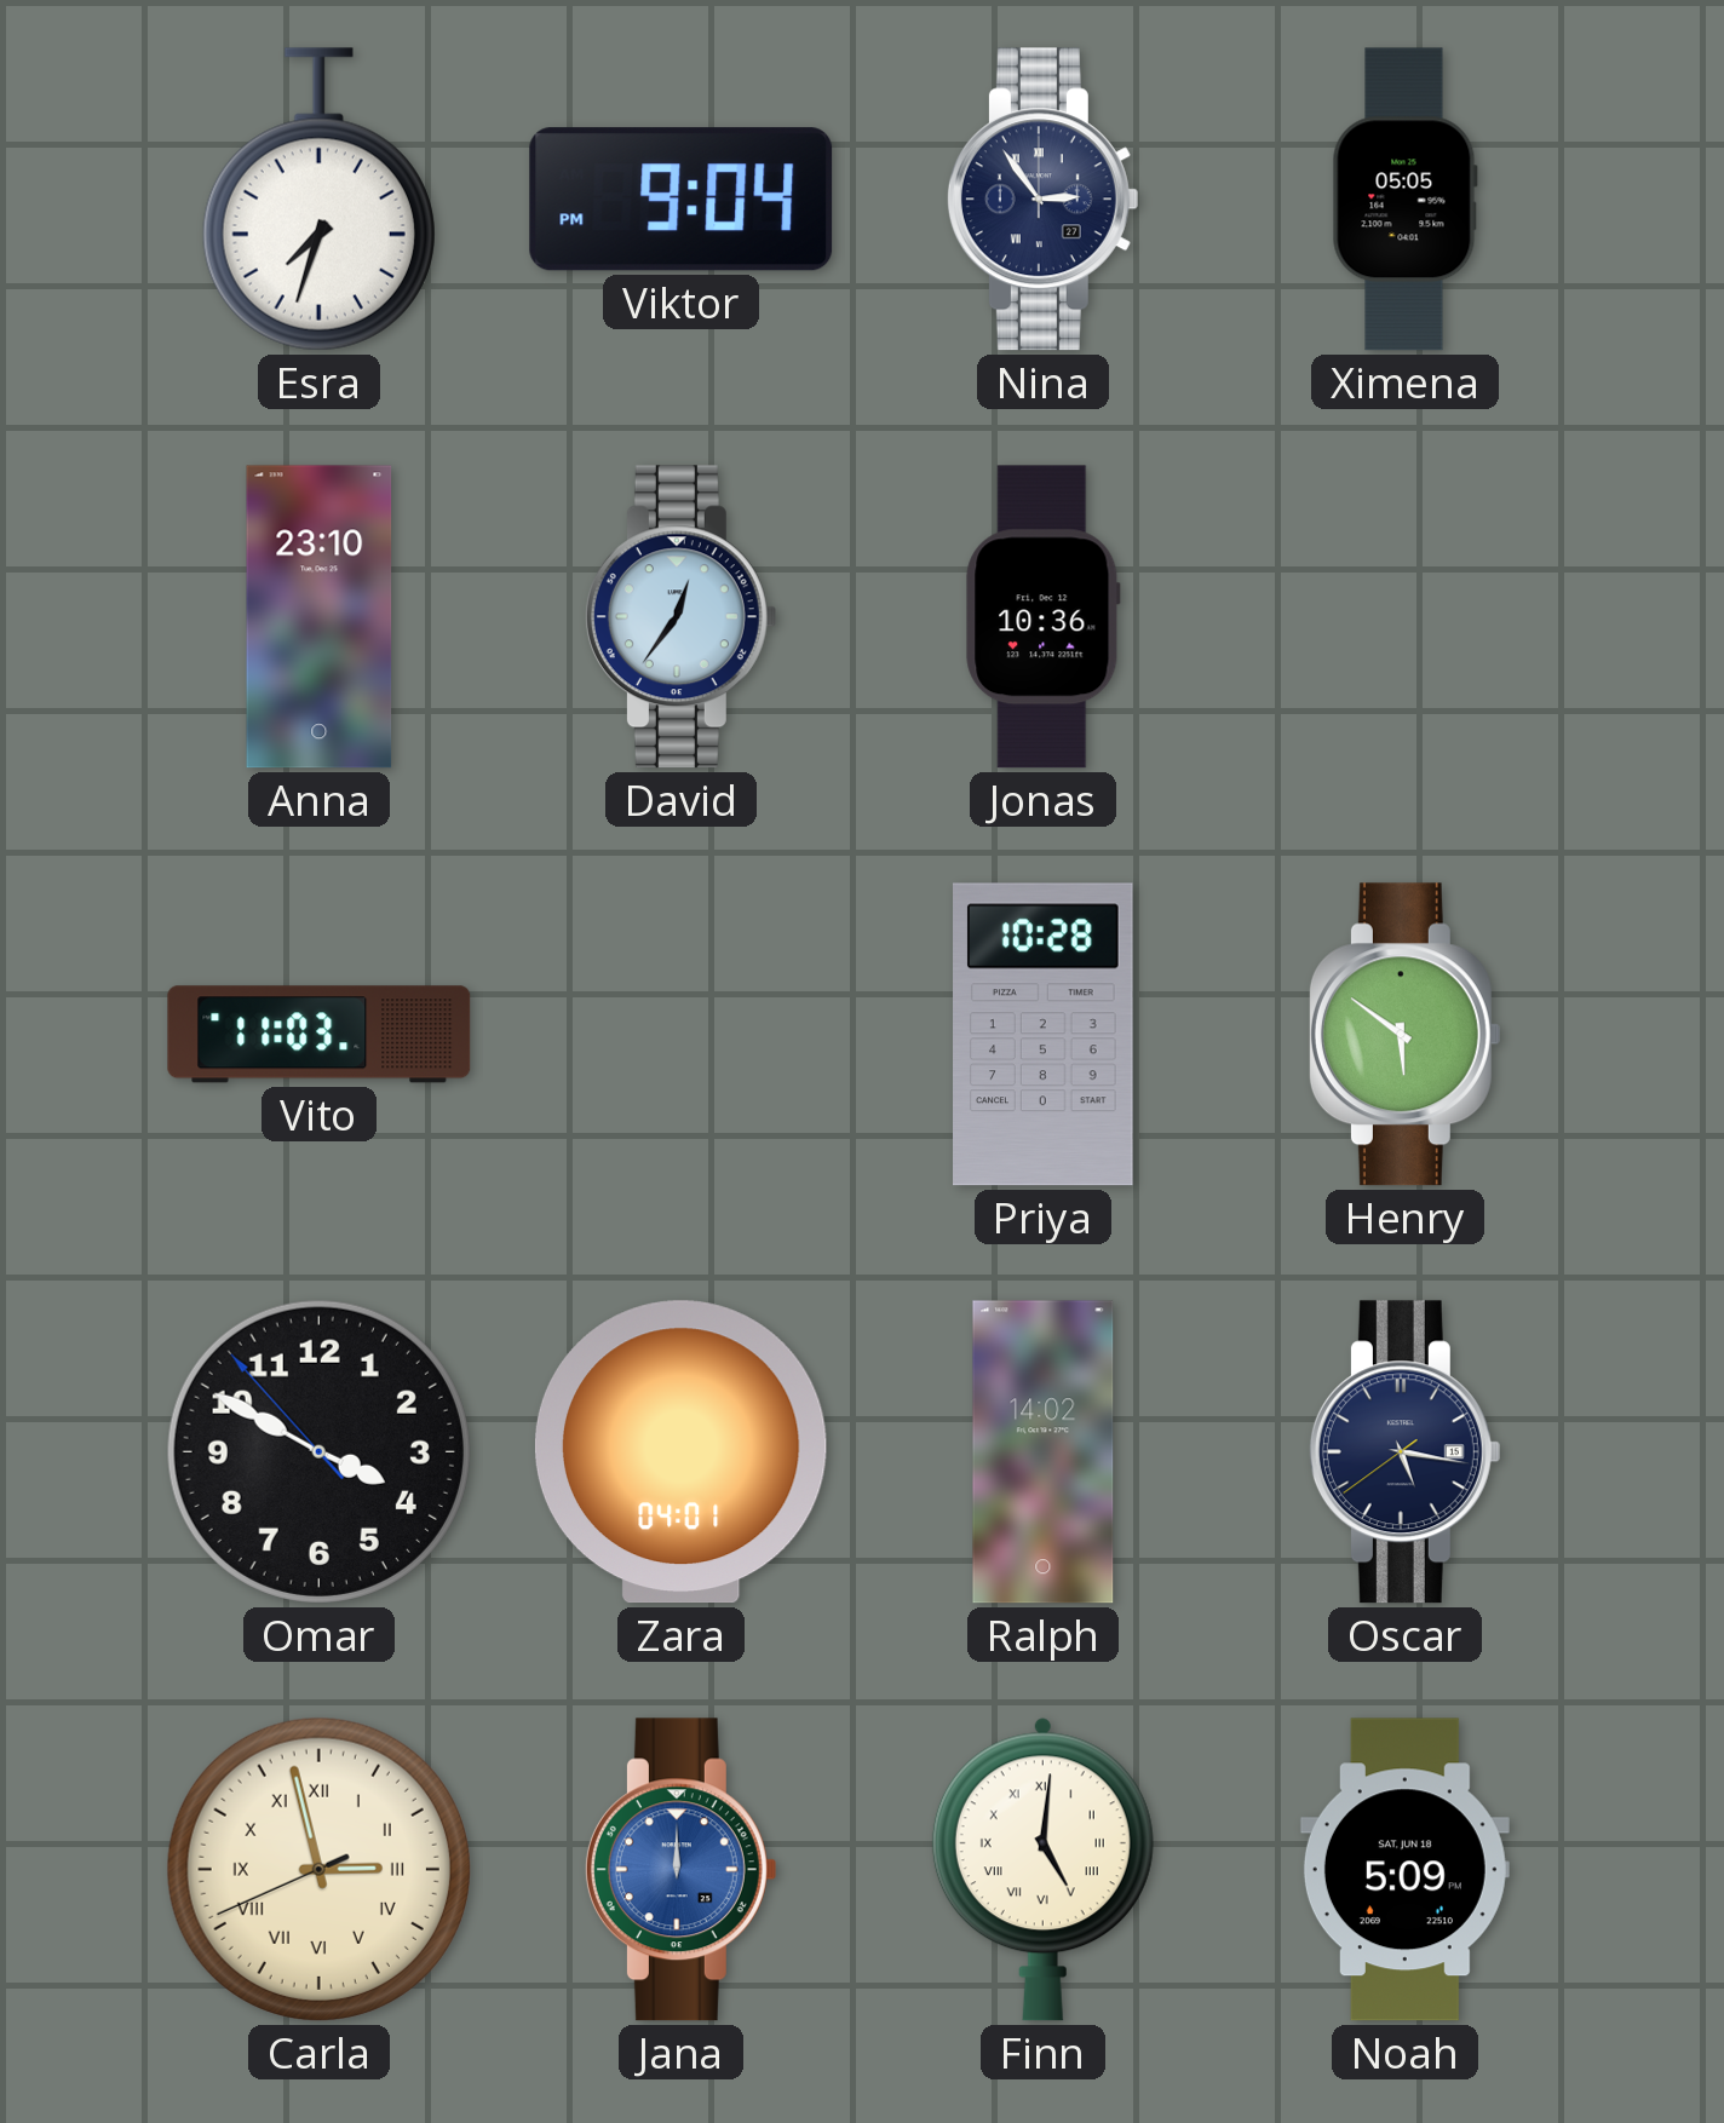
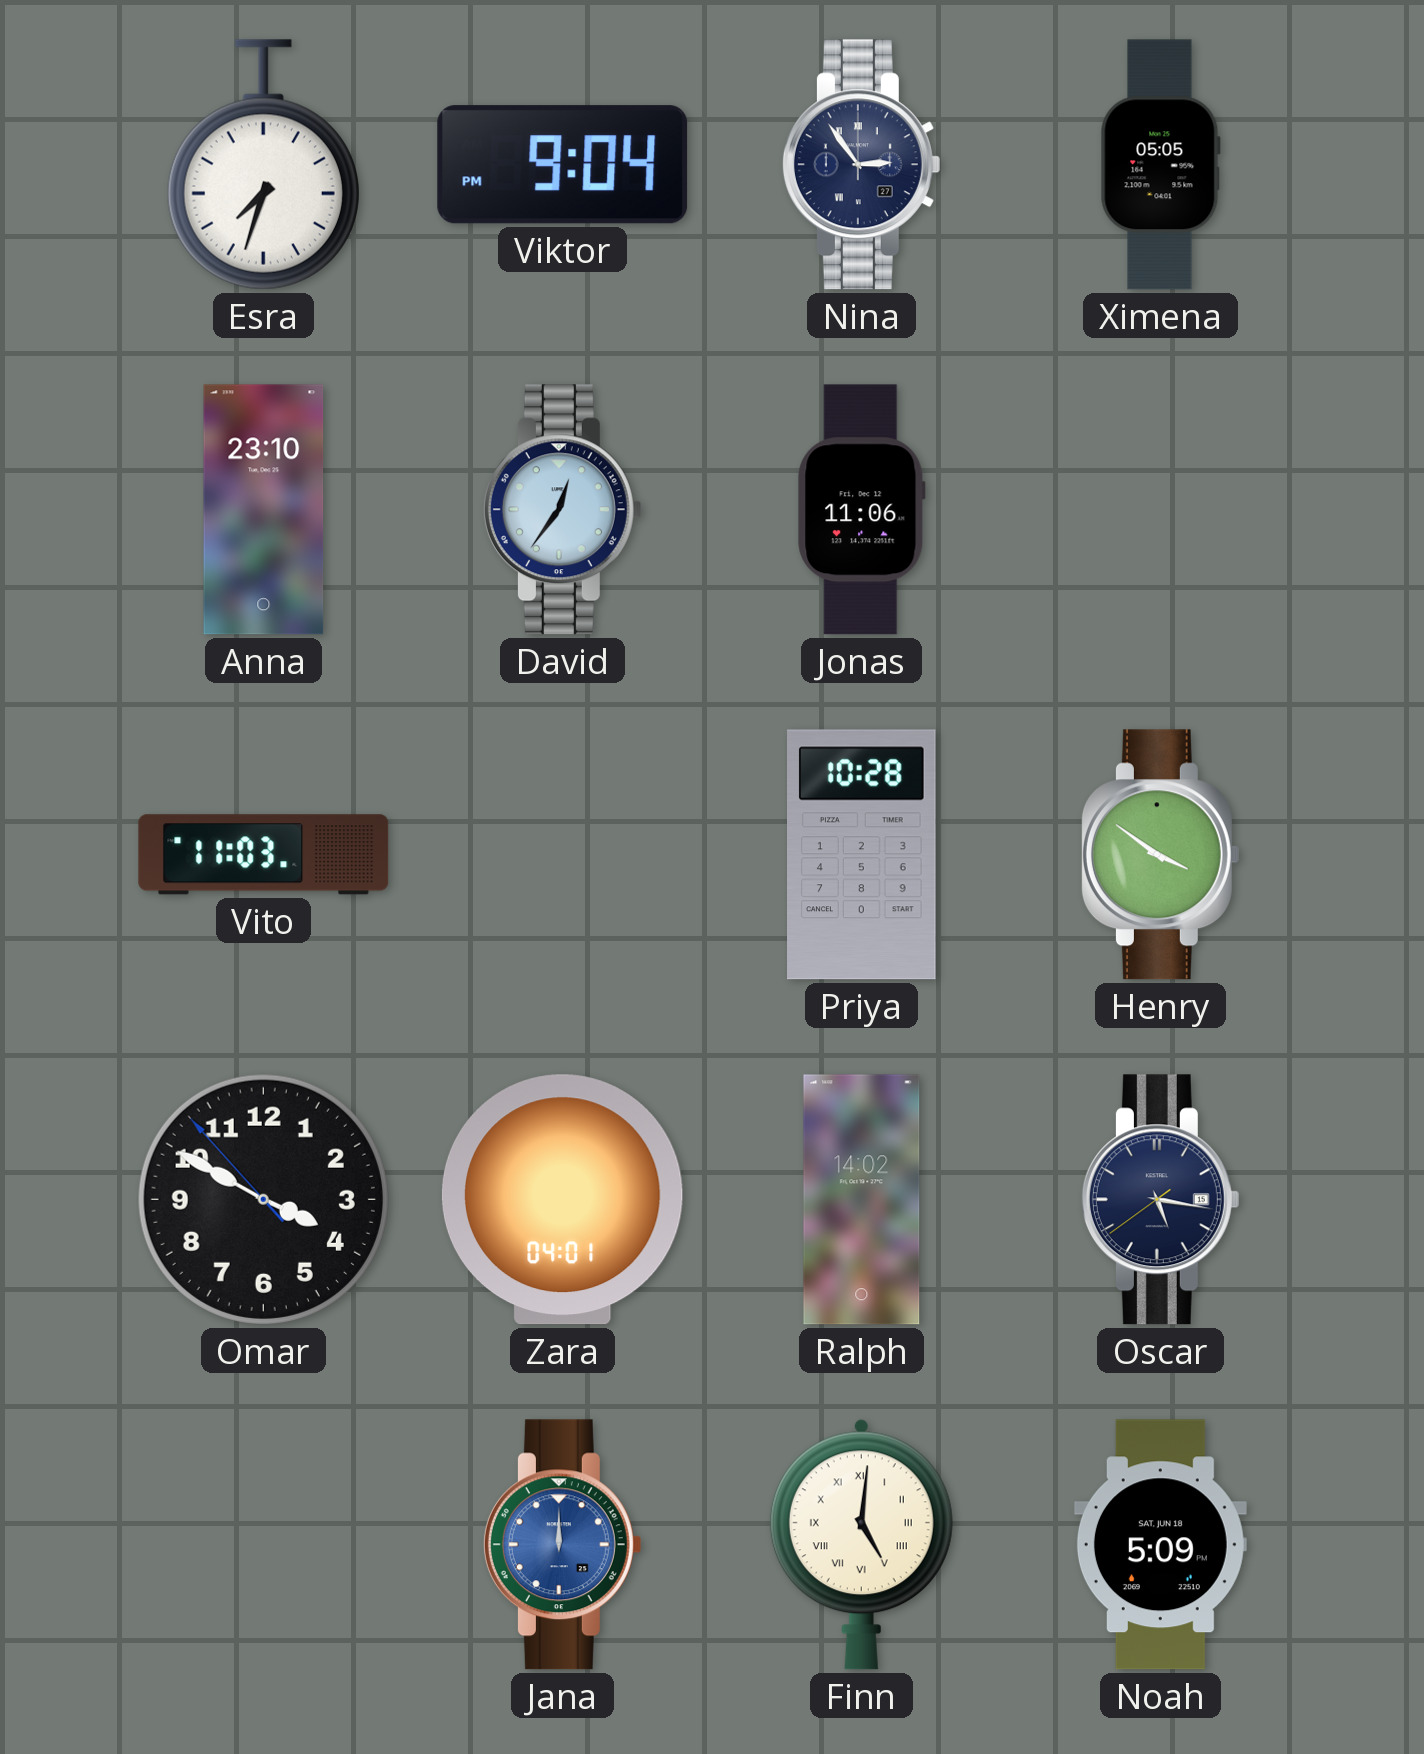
Jonas: 10:36 -> 11:06 (862, 510)
Henry: 5:51 -> 3:51 (1160, 855)
Carla: 2:57 -> none (318, 1869)
